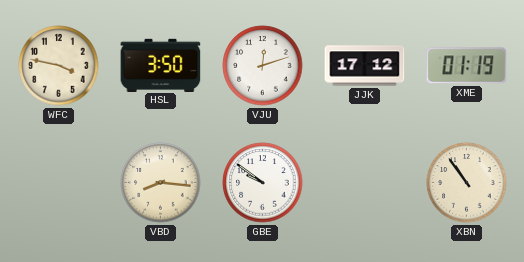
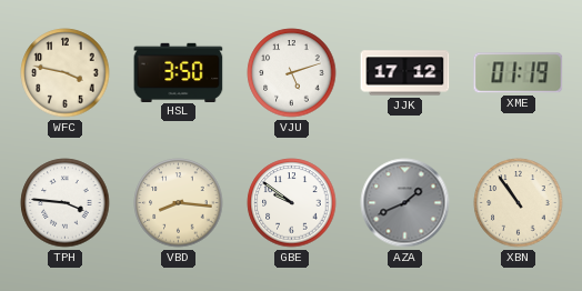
VJU: 12:12 -> 5:12 (292, 73)
TPH: none -> 3:46 (66, 203)
AZA: none -> 1:41 (405, 203)
